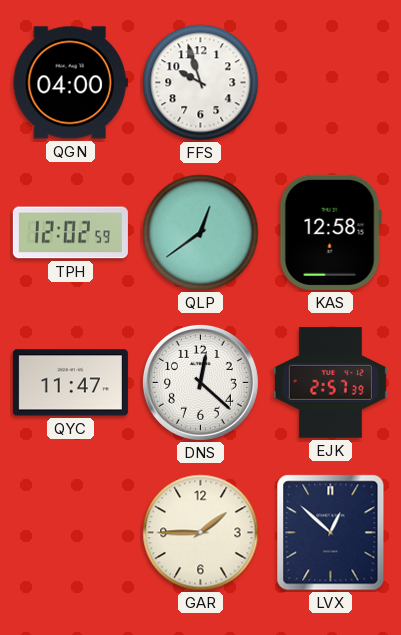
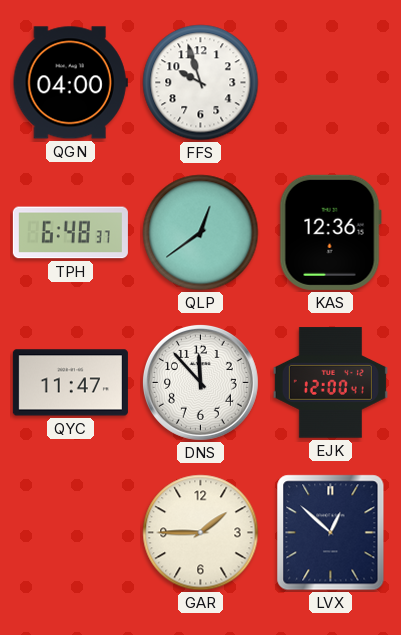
TPH: 12:02 -> 6:48 (70, 233)
KAS: 12:58 -> 12:36 (330, 232)
DNS: 12:22 -> 11:53 (200, 382)
EJK: 2:57 -> 12:00 (330, 383)
